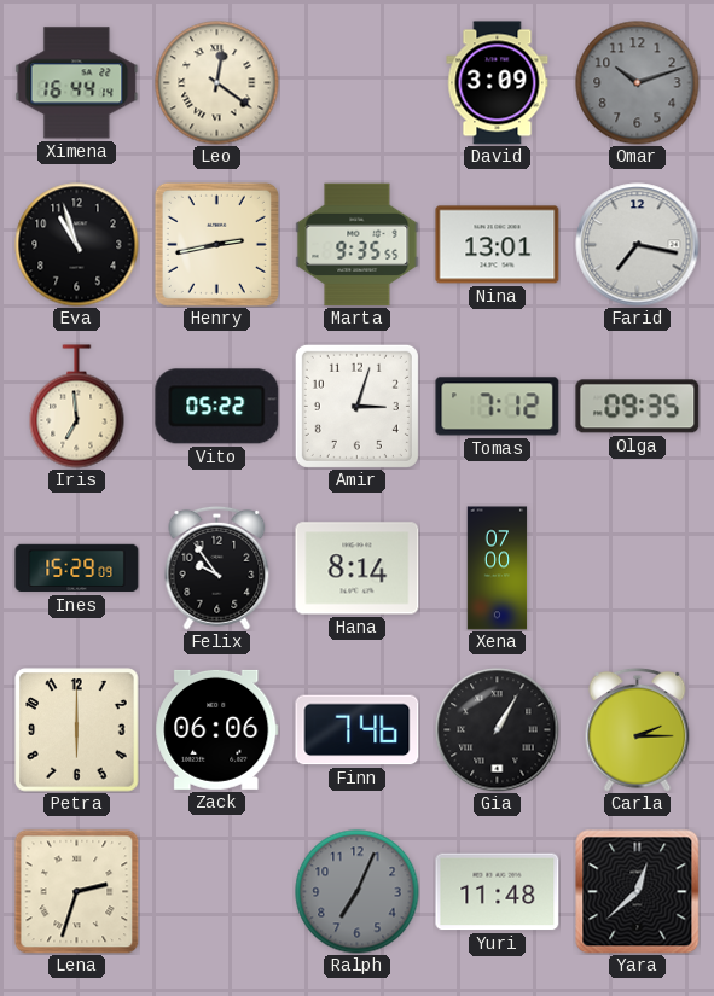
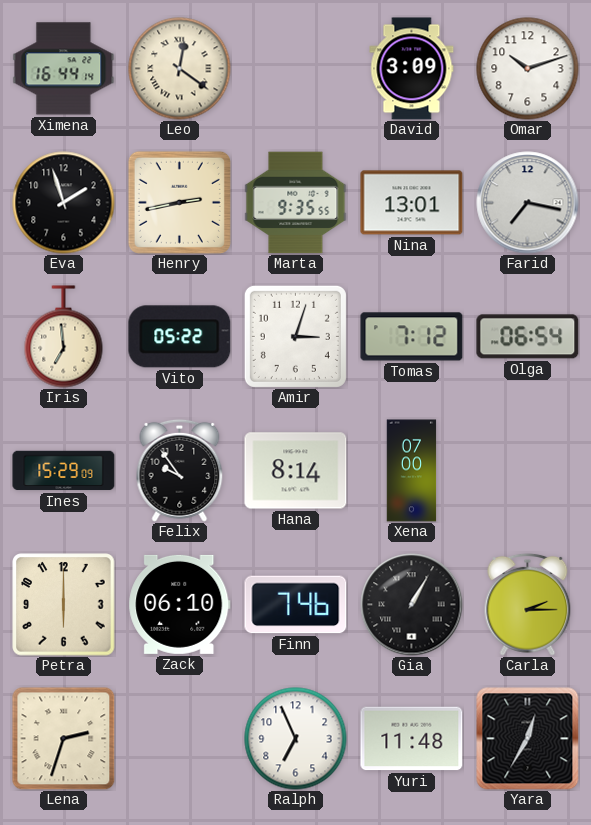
Omar dial: grey -> white (528, 69)
Eva: 10:57 -> 1:57 (64, 203)
Olga: 09:35 -> 06:54 (528, 337)
Zack: 06:06 -> 06:10 (180, 604)
Ralph: 7:04 -> 6:56 (296, 739)
Ralph dial: grey -> white (296, 739)
Yara: 12:38 -> 12:35 (528, 739)
